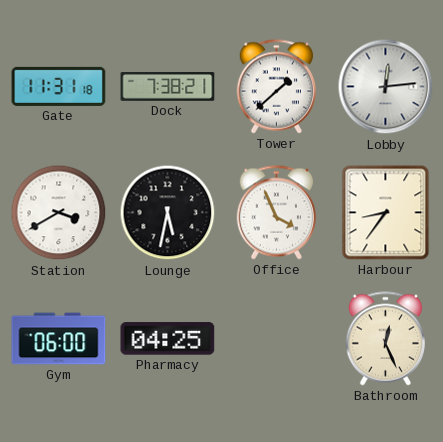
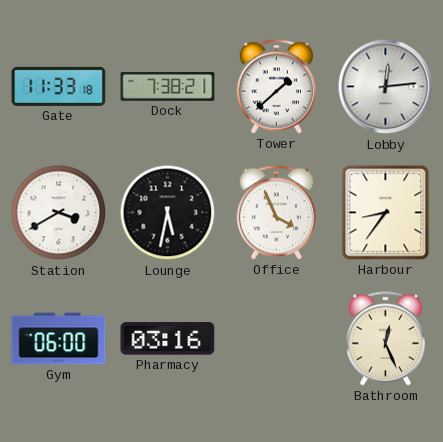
Gate: 11:31 -> 11:33 (59, 86)
Pharmacy: 04:25 -> 03:16 (168, 339)
